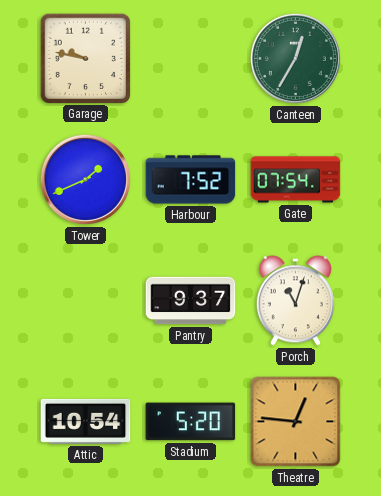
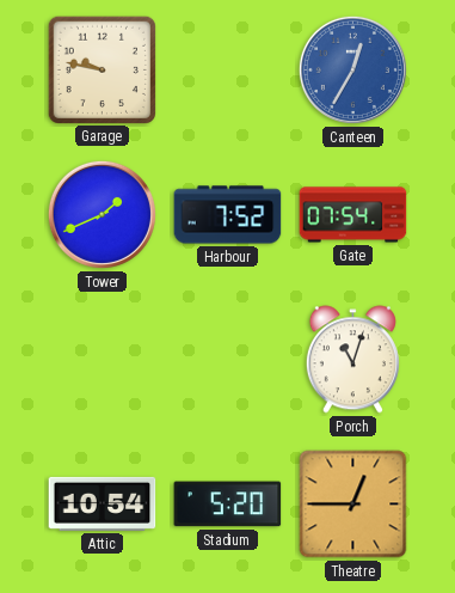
Canteen dial: green -> blue (352, 69)
Pantry: 9:37 -> none (191, 301)
Theatre: 12:46 -> 12:45 (353, 505)
